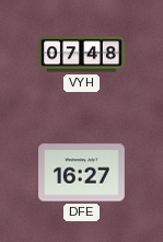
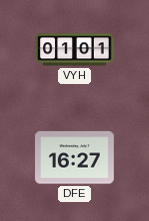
VYH: 07:48 -> 01:01 (75, 50)
